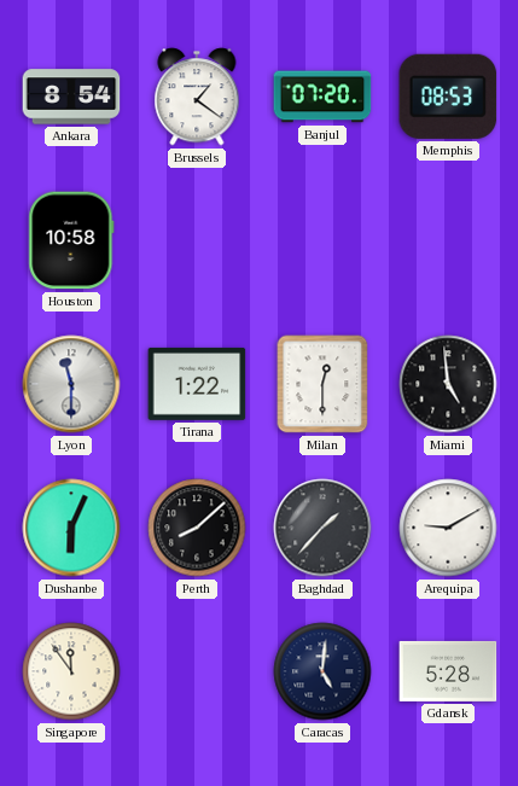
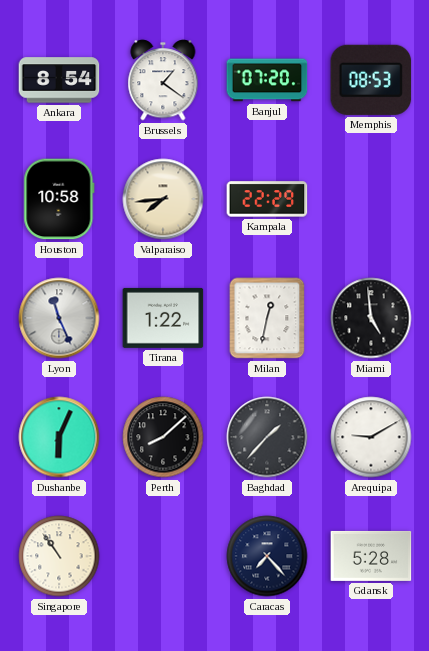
Valparaiso: none -> 7:44 (163, 199)
Kampala: none -> 22:29 (267, 199)
Lyon: 11:30 -> 11:26 (59, 318)
Milan: 12:30 -> 12:32 (267, 318)
Singapore: 11:54 -> 10:54 (59, 556)
Caracas: 5:01 -> 7:23 (267, 556)
